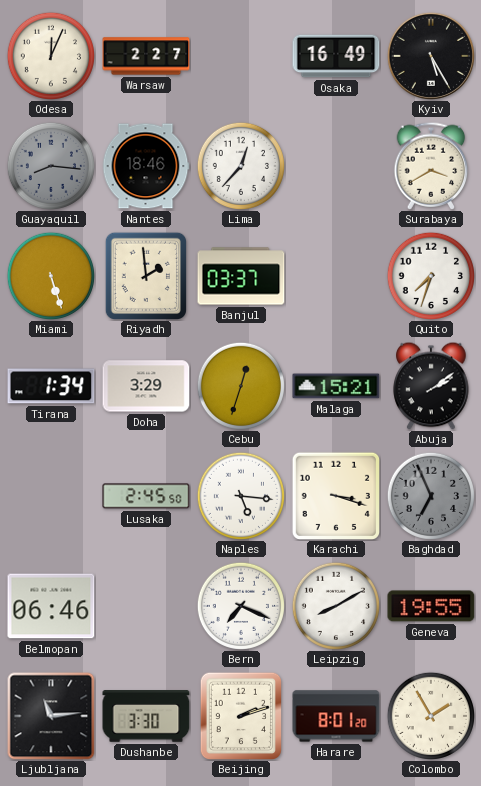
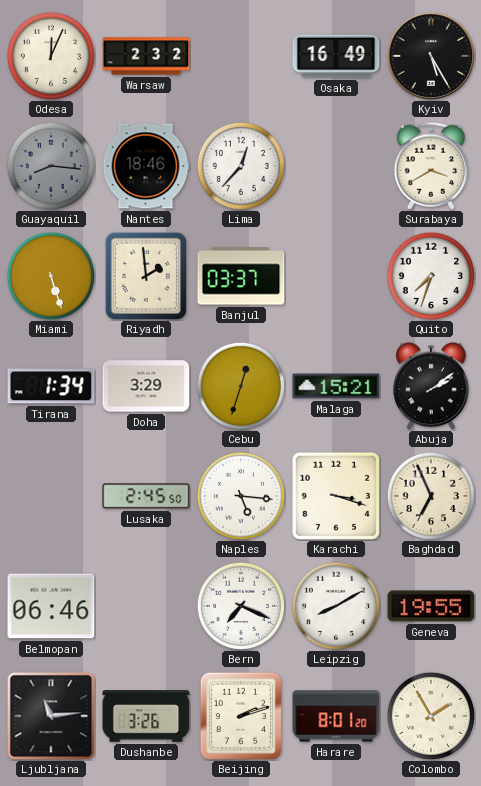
Warsaw: 2:27 -> 2:32 (146, 56)
Baghdad dial: grey -> cream (431, 496)
Dushanbe: 3:30 -> 3:26 (146, 716)
